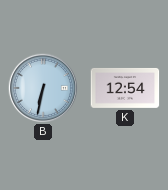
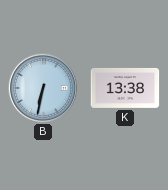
K: 12:54 -> 13:38 (125, 88)
